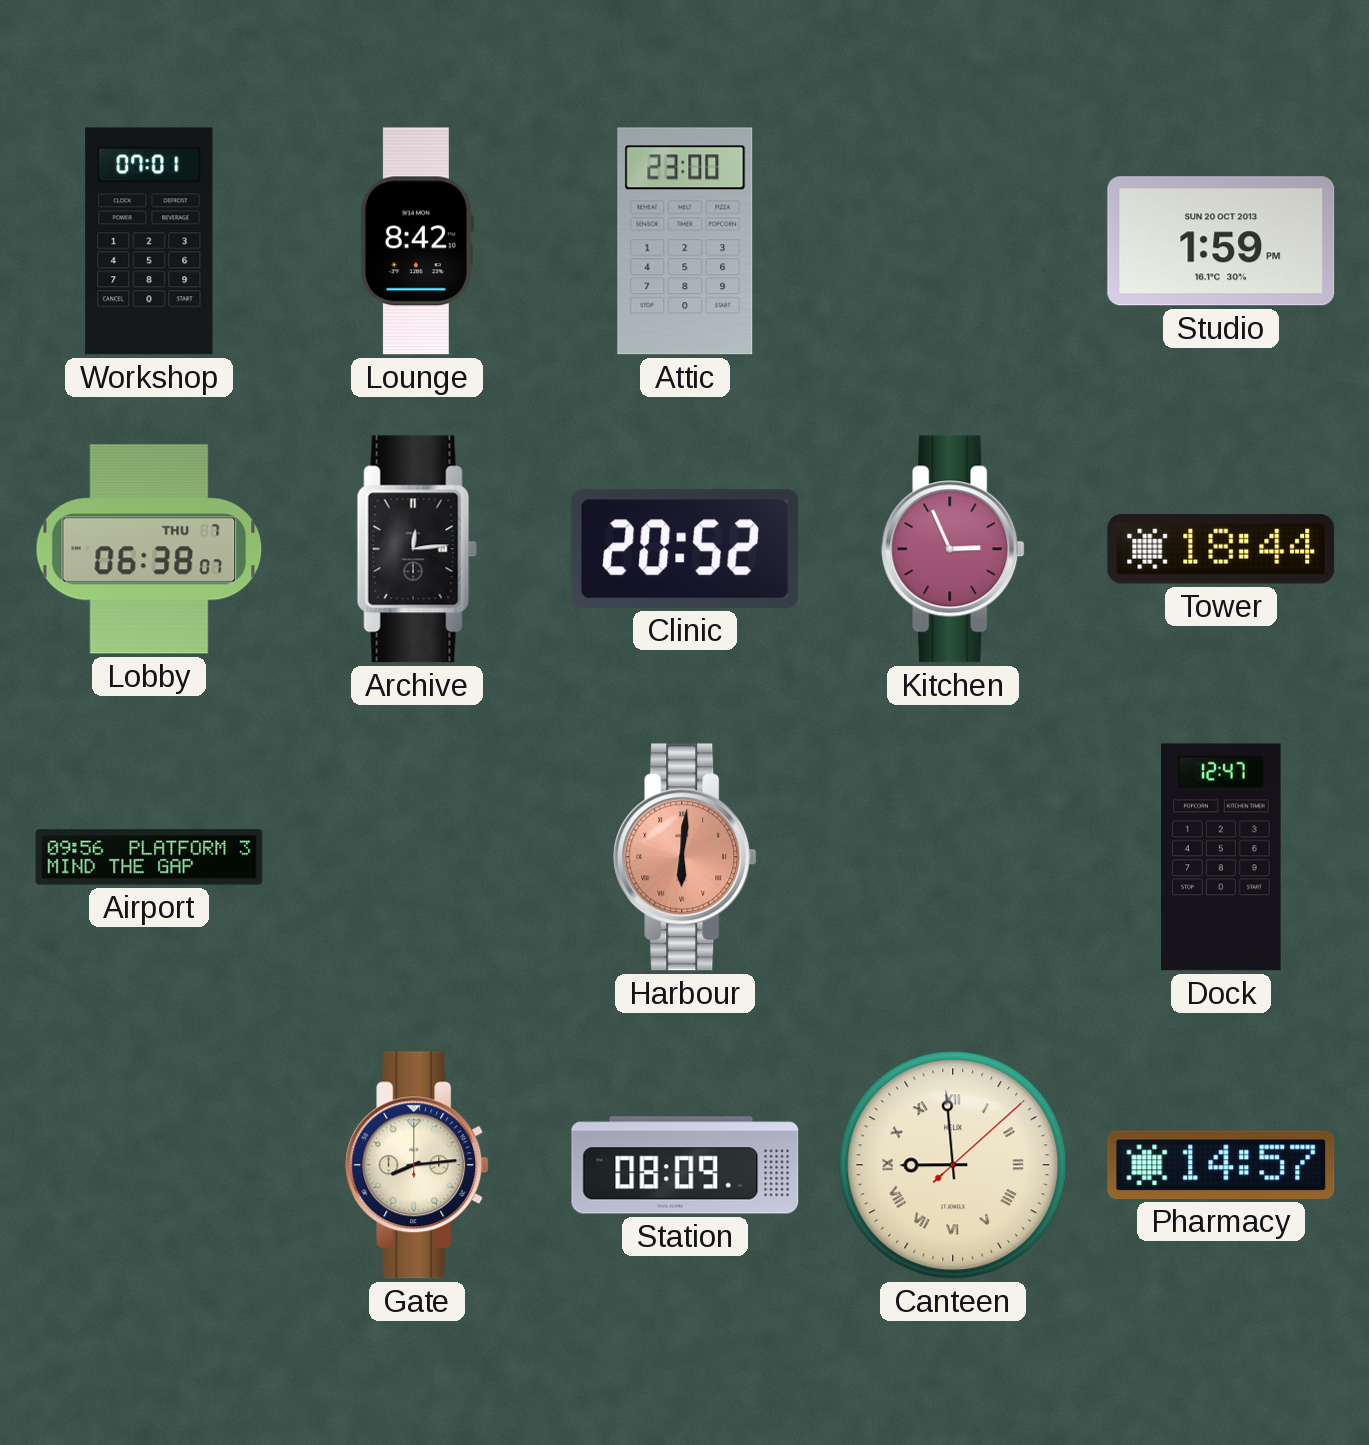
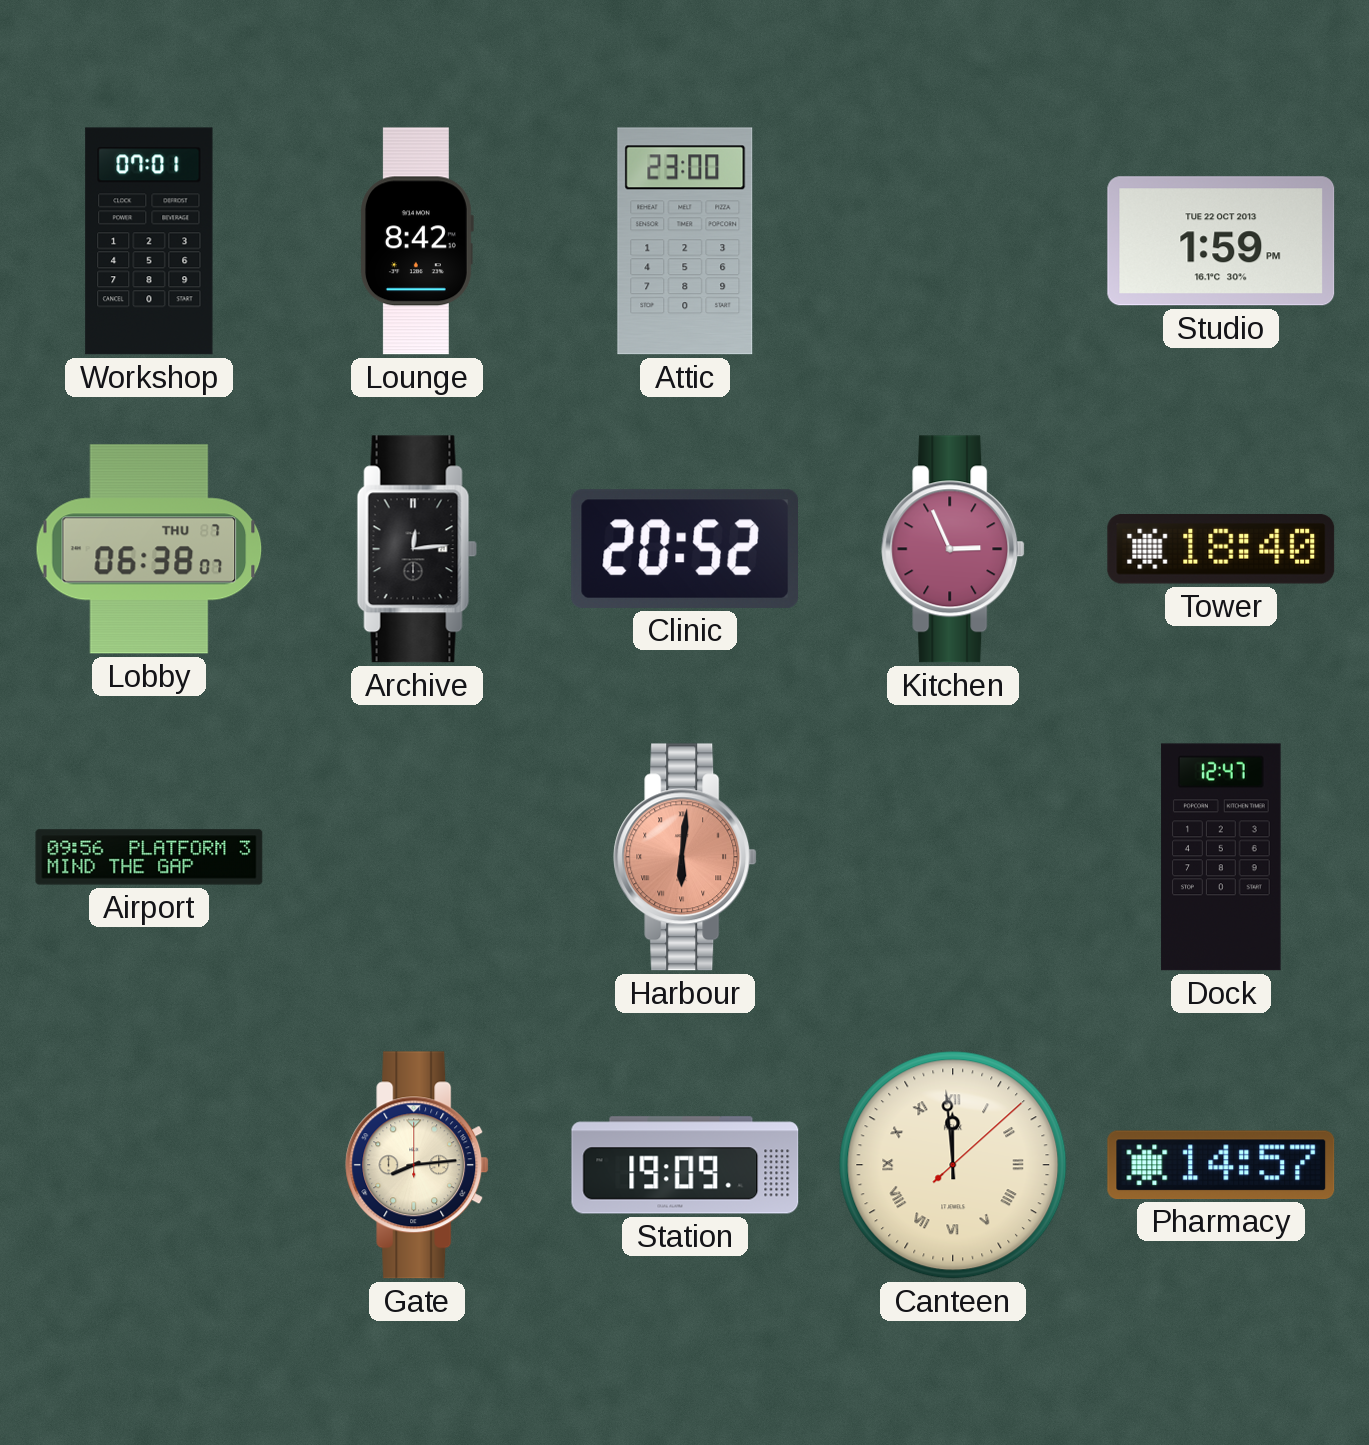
Studio date: SUN 20 OCT 2013 -> TUE 22 OCT 2013 (1221, 241)
Tower: 18:44 -> 18:40 (1221, 550)
Station: 08:09 -> 19:09 (685, 1165)
Canteen: 8:59 -> 11:59 (953, 1165)
